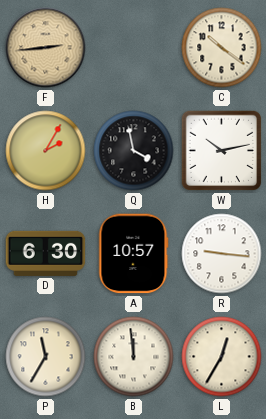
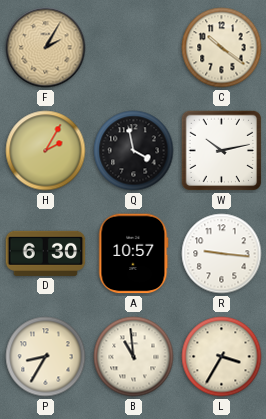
F: 2:44 -> 2:05 (46, 48)
P: 11:35 -> 8:35 (46, 357)
B: 11:59 -> 10:59 (134, 357)
L: 12:35 -> 3:35 (222, 357)
